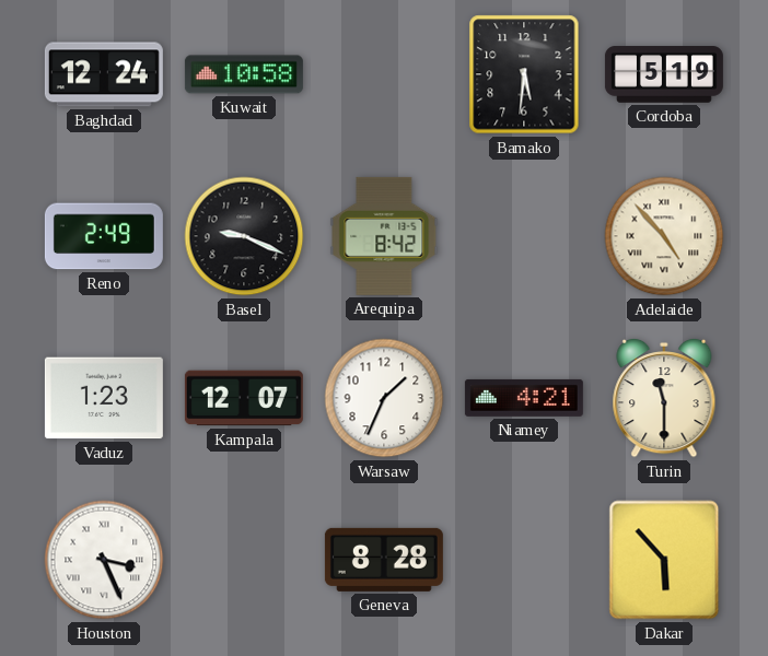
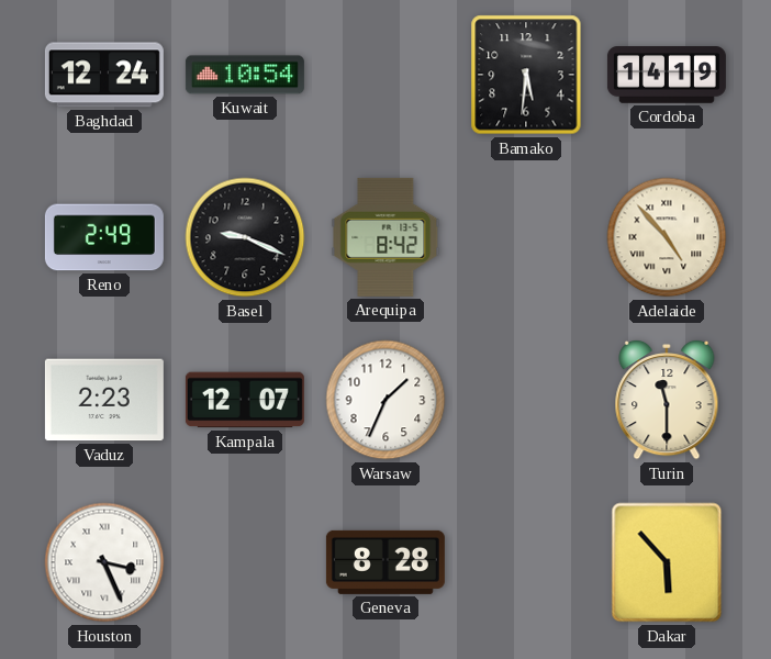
Kuwait: 10:58 -> 10:54 (245, 75)
Cordoba: 5:19 -> 14:19 (667, 75)
Vaduz: 1:23 -> 2:23 (104, 400)
Niamey: 4:21 -> none (524, 398)
